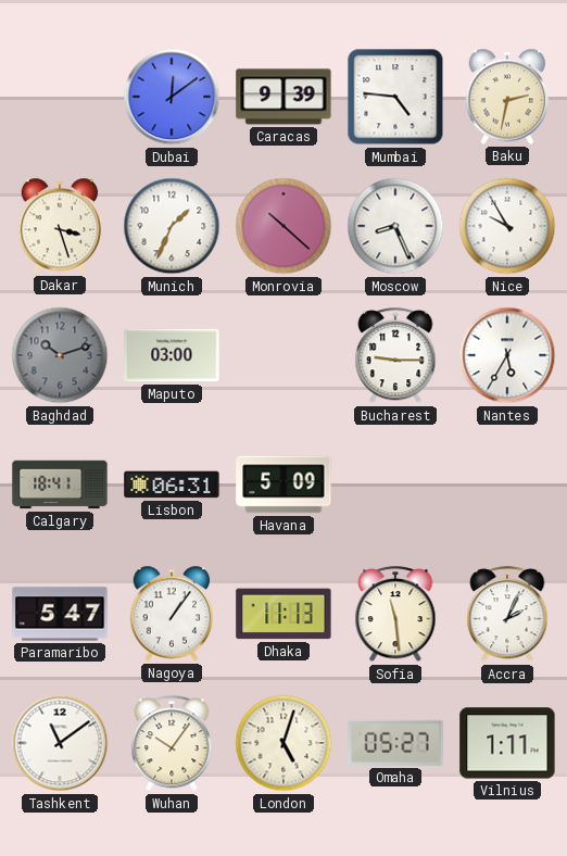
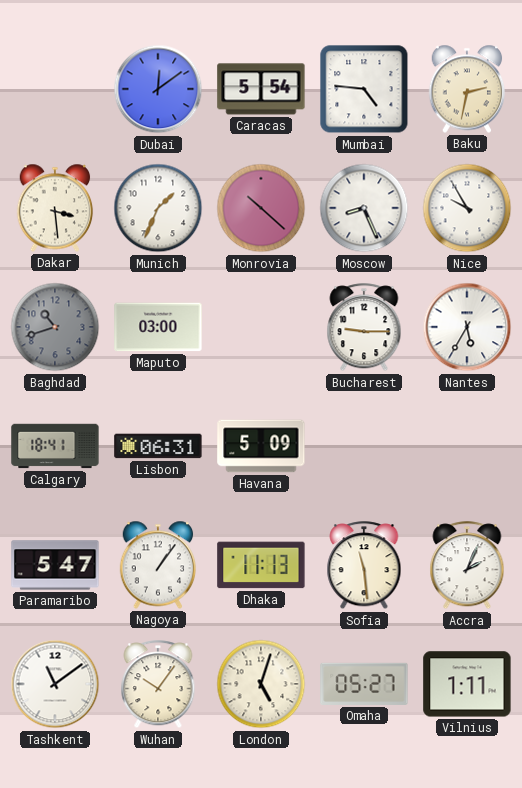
Caracas: 9:39 -> 5:54 (261, 89)
Dakar: 3:27 -> 3:29 (55, 208)
Baghdad: 10:12 -> 10:42 (55, 327)
